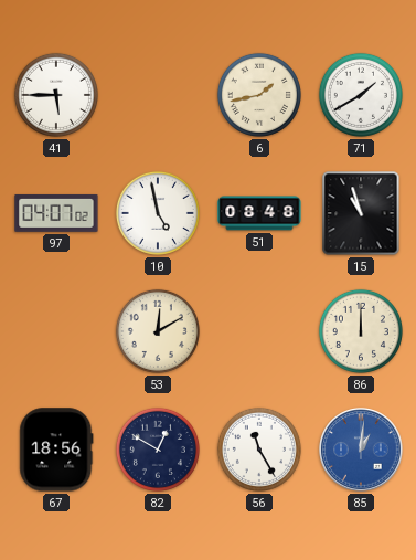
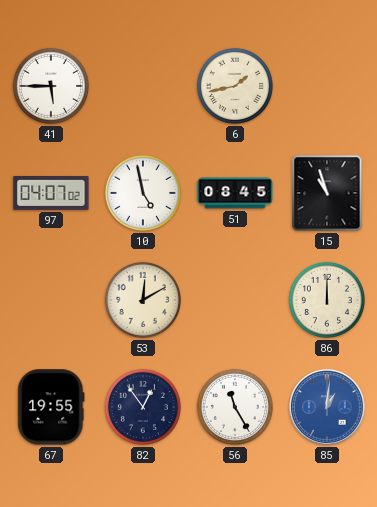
71: 1:40 -> none (361, 95)
51: 08:48 -> 08:45 (235, 193)
67: 18:56 -> 19:55 (51, 407)
82: 12:50 -> 12:54 (143, 407)
